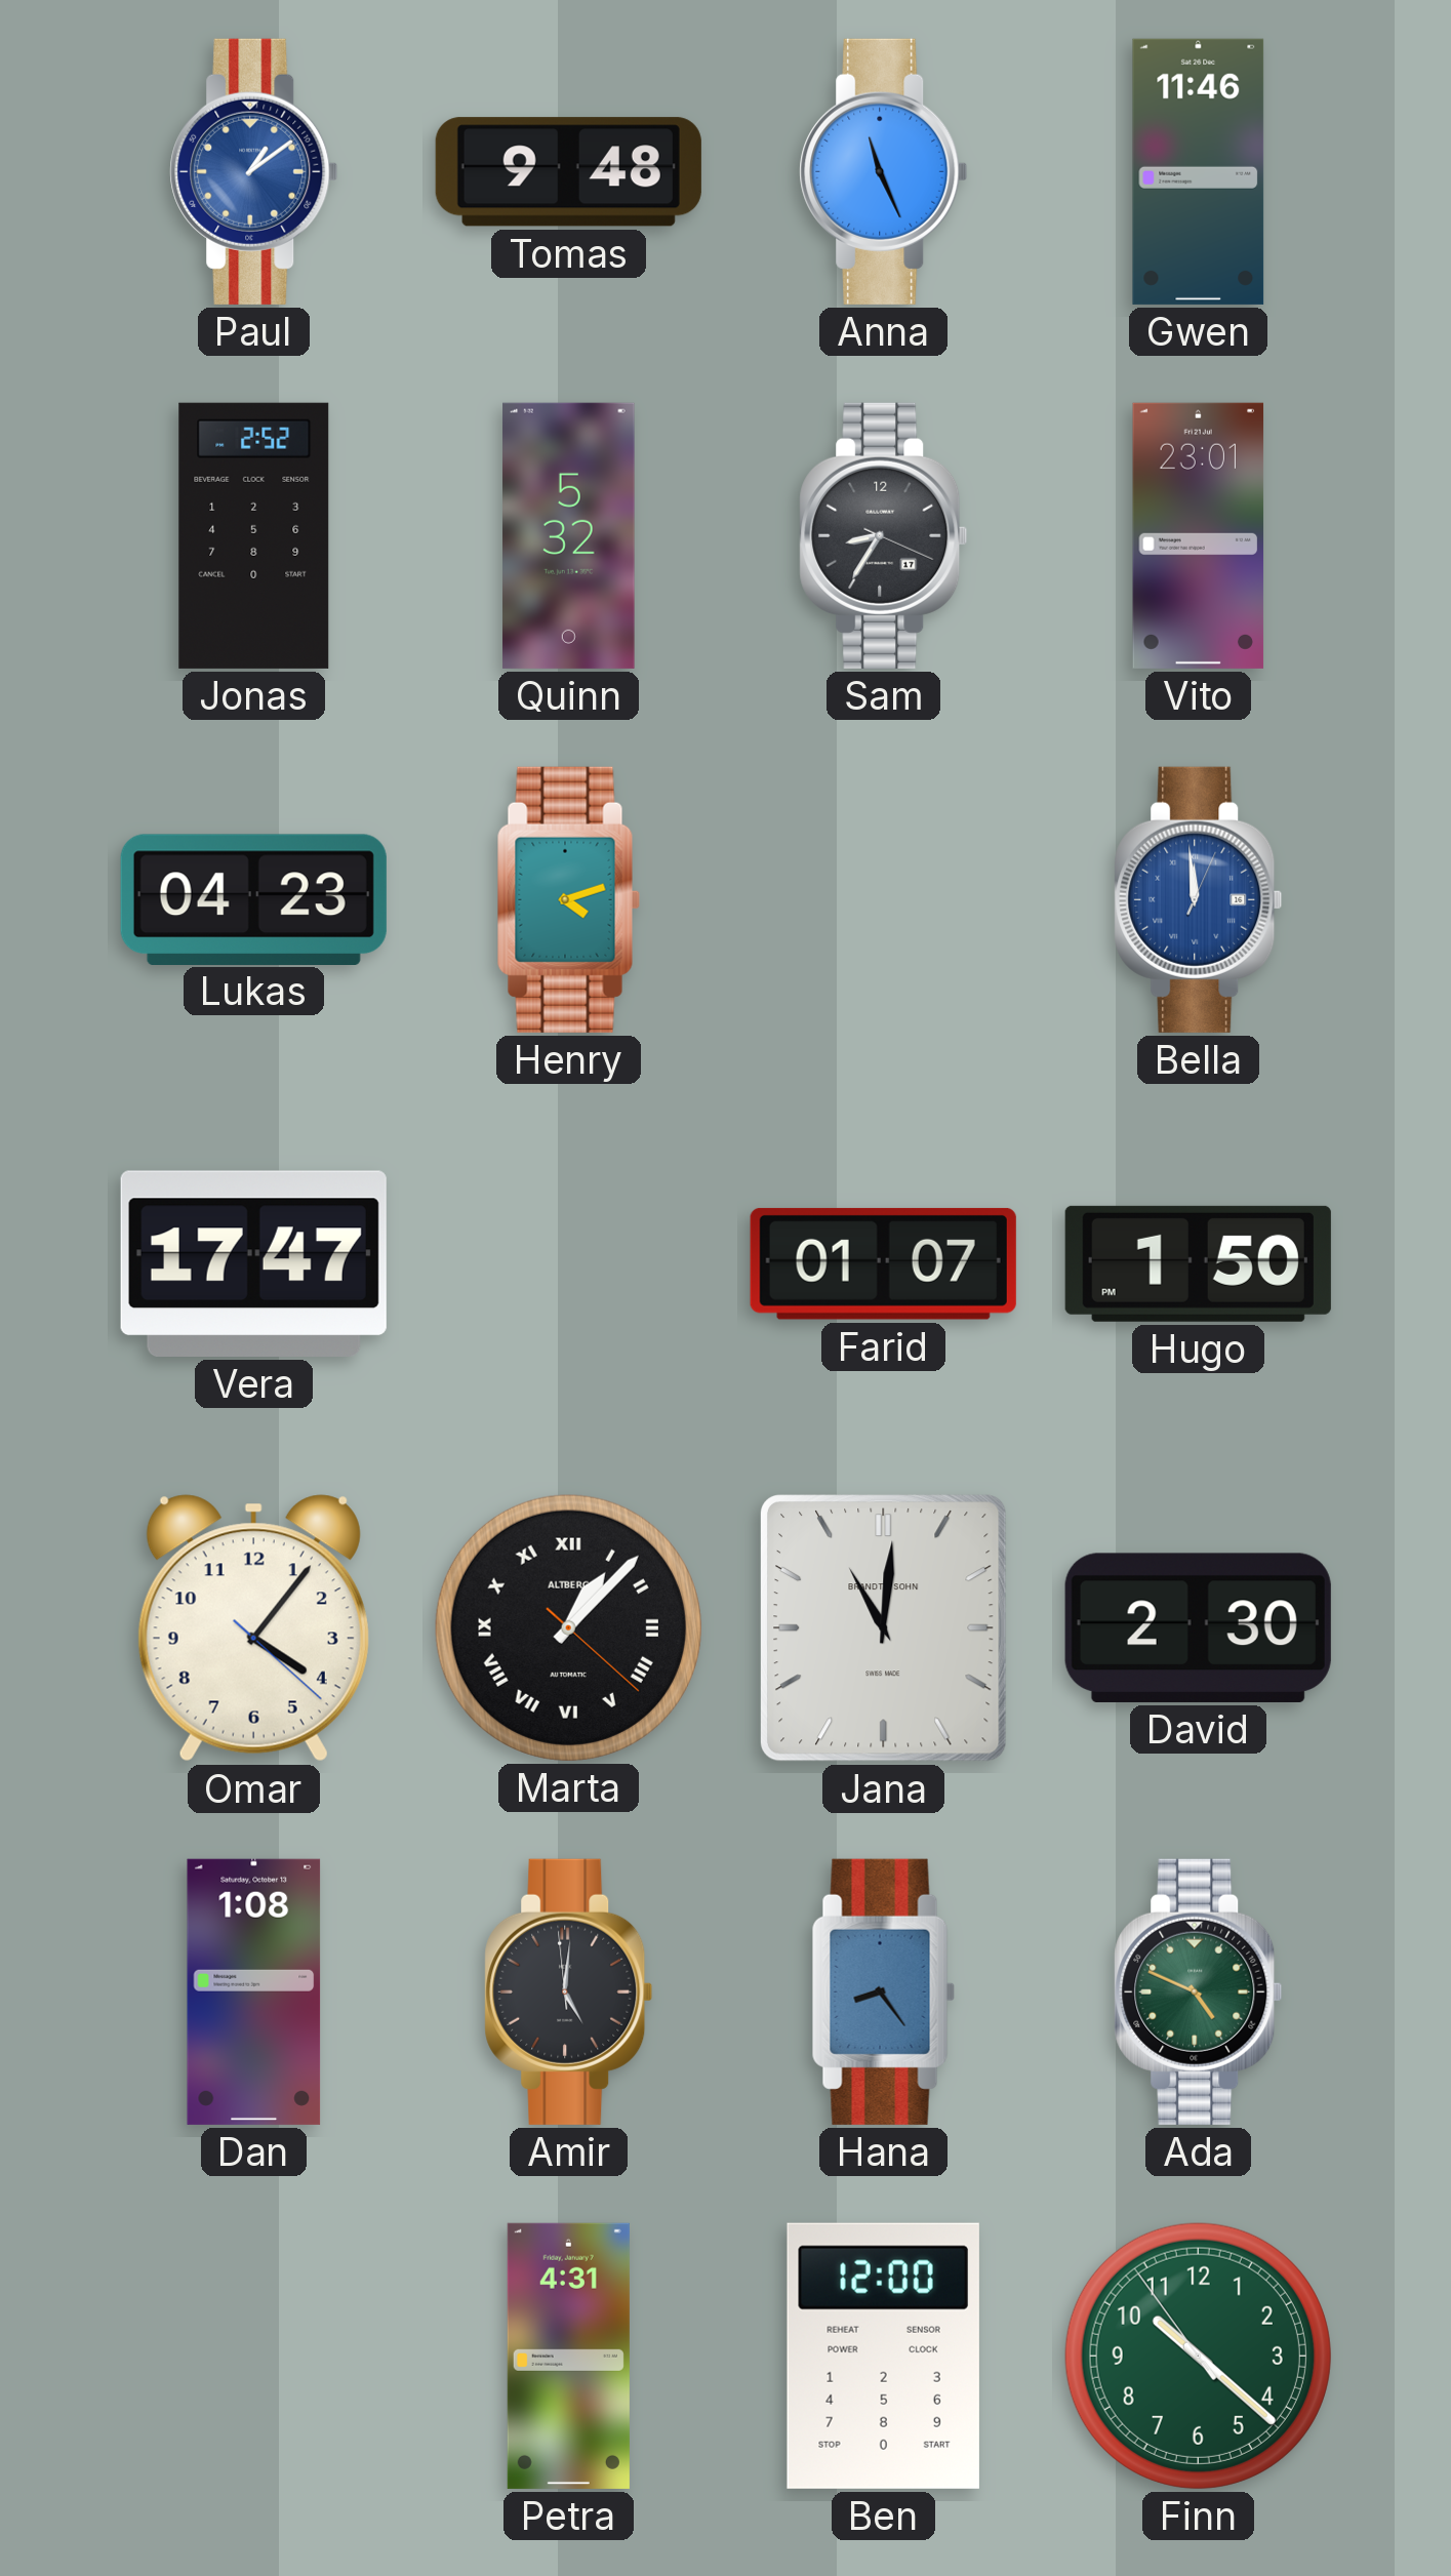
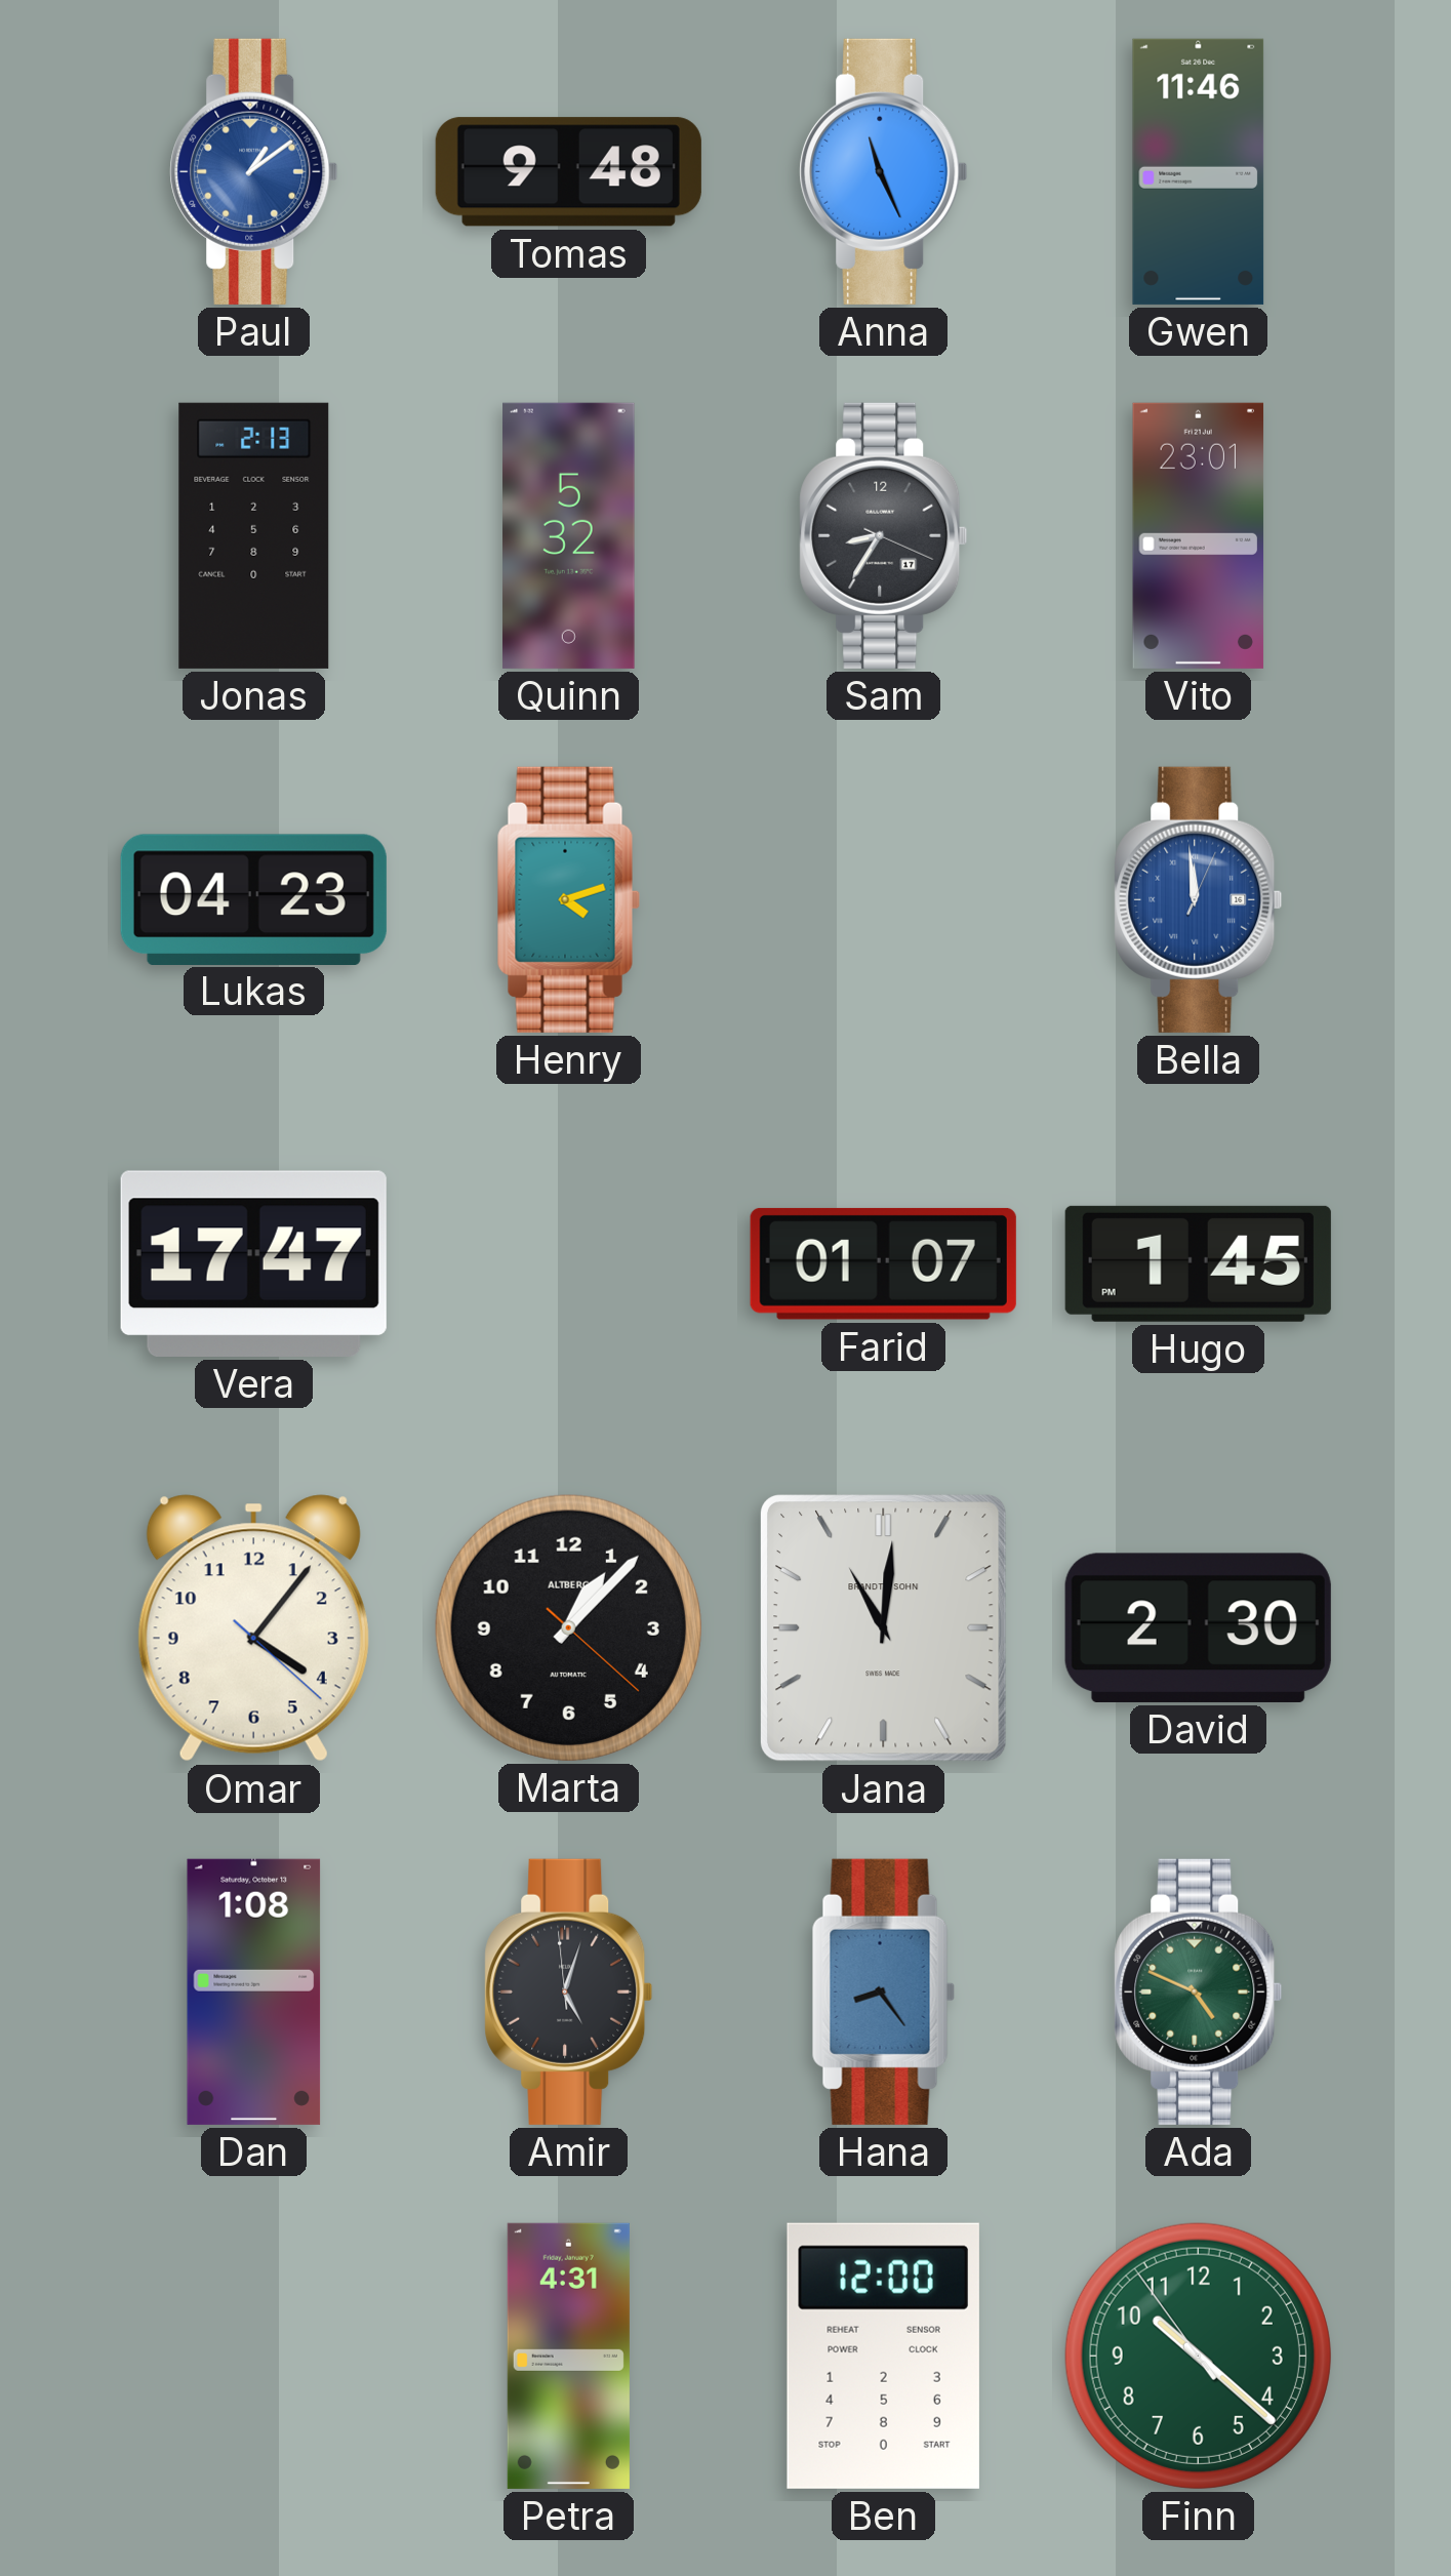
Jonas: 2:52 -> 2:13 (254, 535)
Hugo: 1:50 -> 1:45 (1198, 1263)
Marta numerals: Roman -> Arabic (568, 1627)
Amir: 5:00 -> 5:02 (569, 1991)
